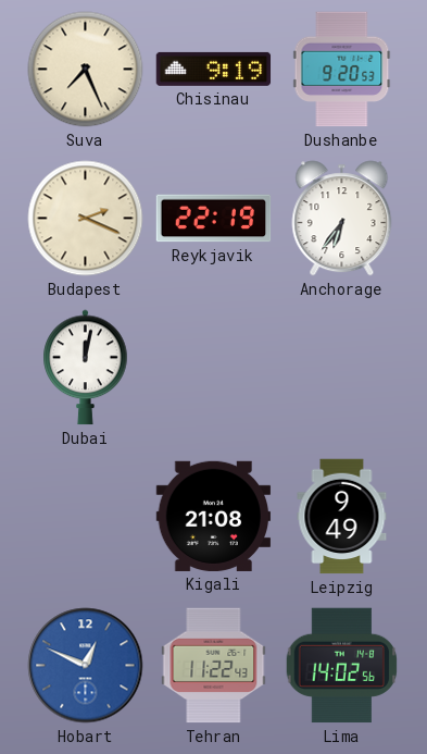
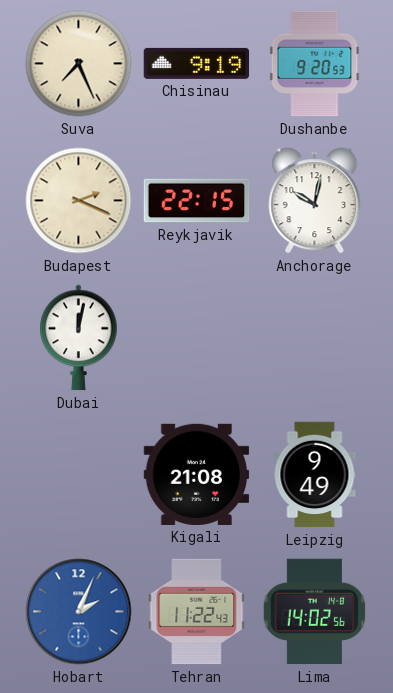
Reykjavik: 22:19 -> 22:15 (197, 201)
Anchorage: 6:36 -> 10:02 (315, 201)
Hobart: 12:49 -> 2:04 (79, 612)
